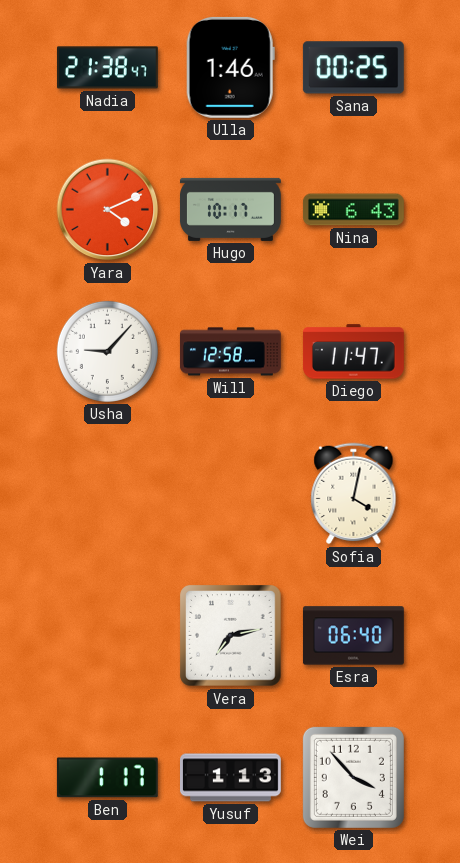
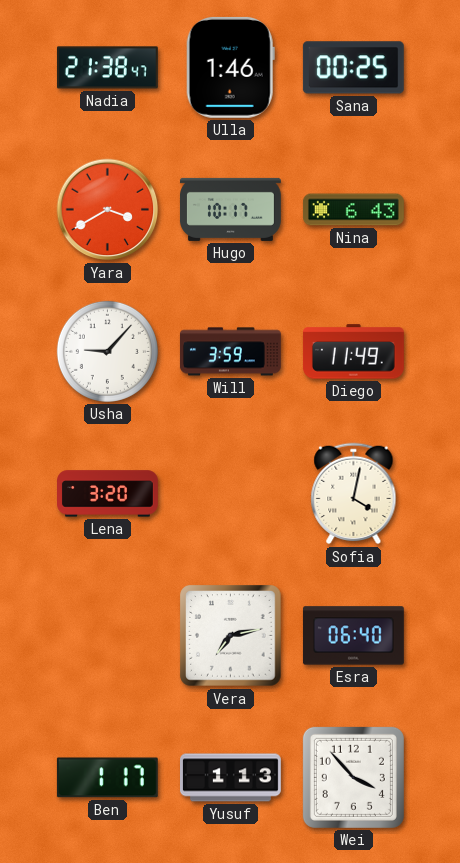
Yara: 4:11 -> 3:40 (108, 210)
Will: 12:58 -> 3:59 (231, 352)
Diego: 11:47 -> 11:49 (353, 352)
Lena: none -> 3:20 (108, 494)
